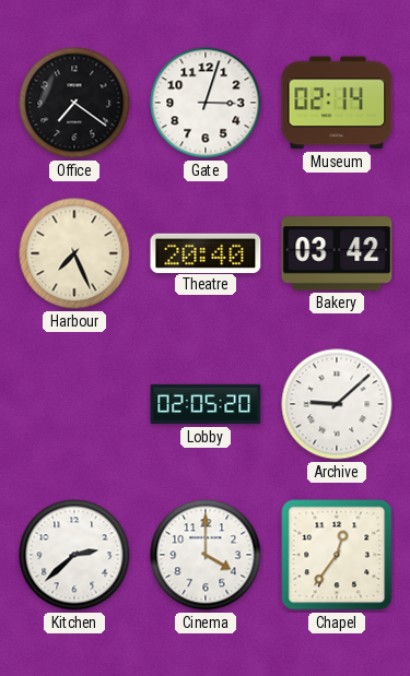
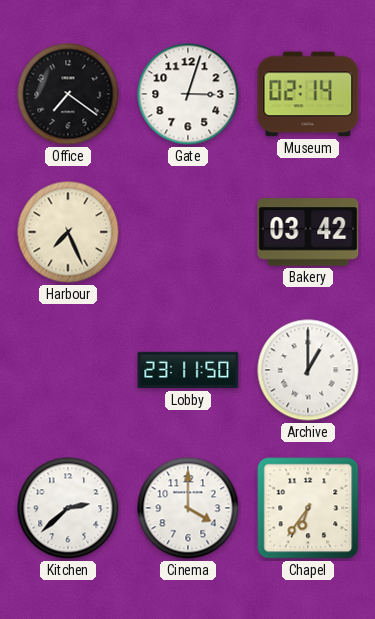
Theatre: 20:40 -> none (206, 252)
Lobby: 02:05 -> 23:11 (188, 370)
Archive: 9:08 -> 1:00 (308, 370)
Chapel: 12:36 -> 6:36 (308, 508)
